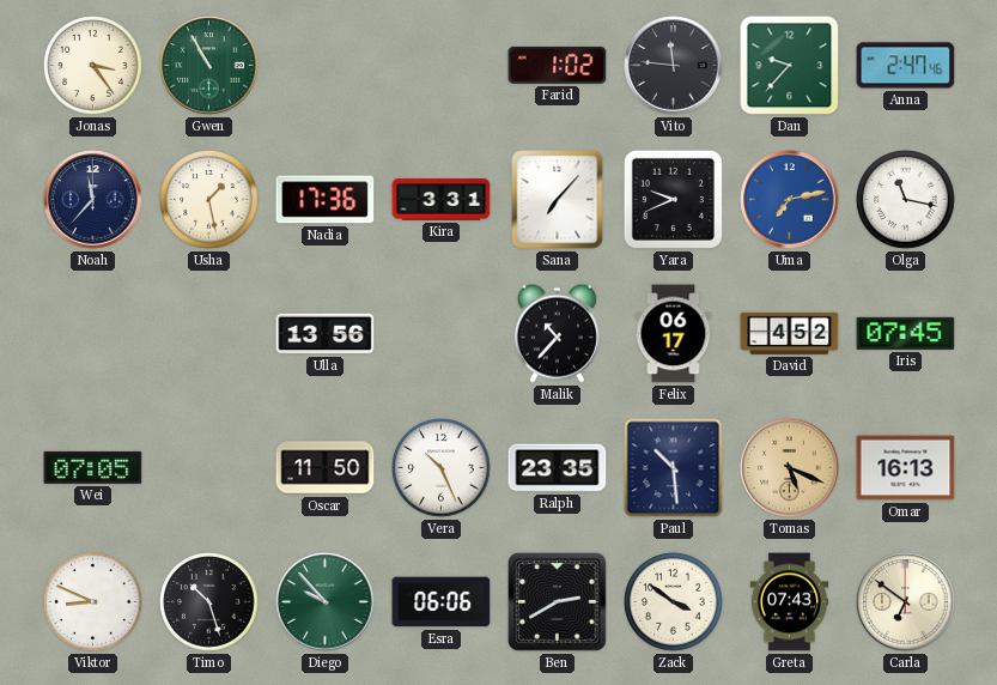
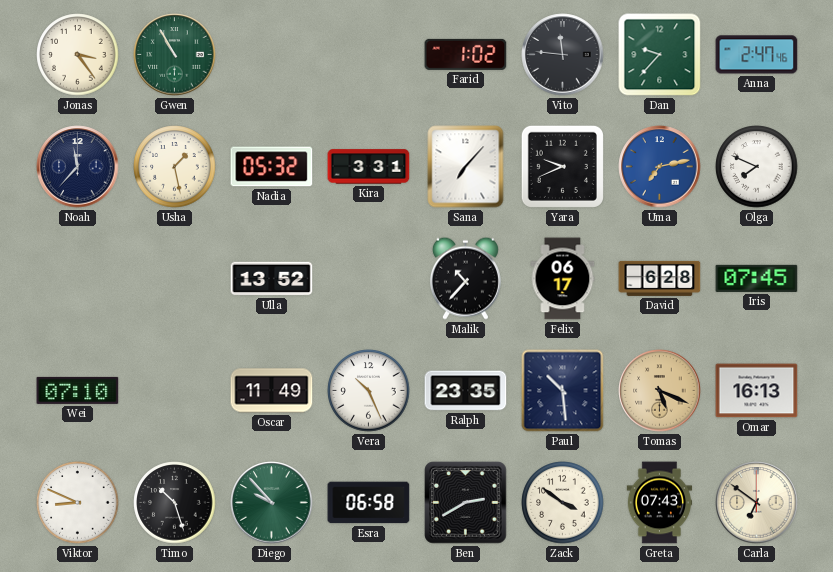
Nadia: 17:36 -> 05:32 (272, 167)
Olga: 11:17 -> 7:49 (757, 167)
Ulla: 13:56 -> 13:52 (272, 279)
David: 4:52 -> 6:28 (660, 278)
Wei: 07:05 -> 07:10 (78, 390)
Oscar: 11:50 -> 11:49 (272, 391)
Esra: 06:06 -> 06:58 (369, 503)
